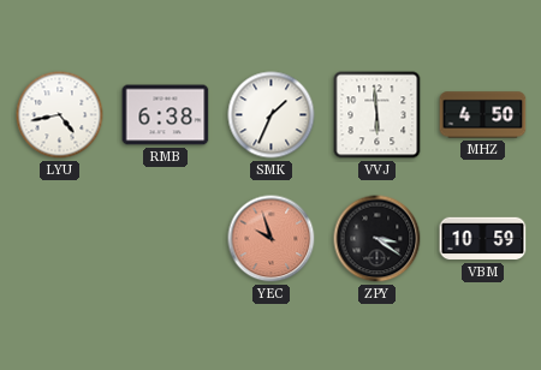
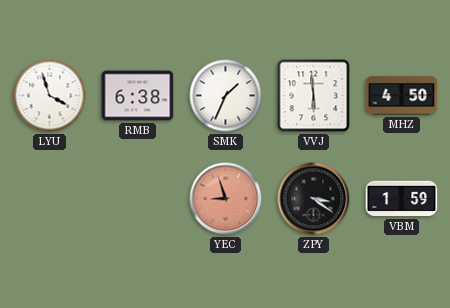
LYU: 4:43 -> 3:57 (50, 96)
YEC: 9:57 -> 8:57 (226, 199)
VBM: 10:59 -> 1:59 (402, 199)
